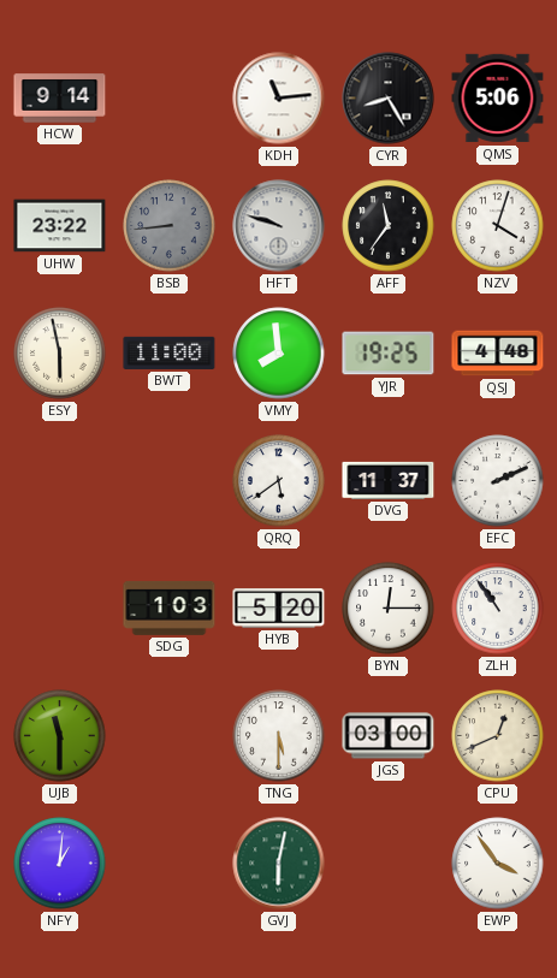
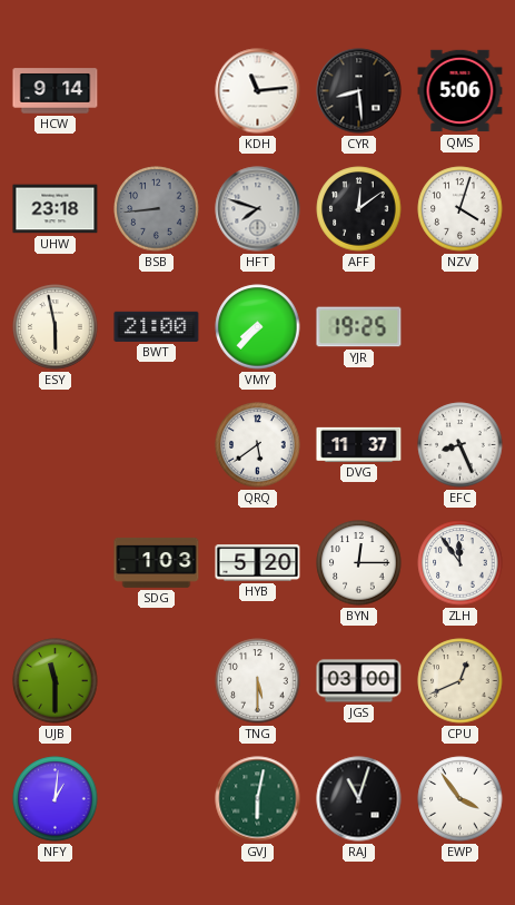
CYR: 8:25 -> 8:29 (359, 91)
UHW: 23:22 -> 23:18 (56, 209)
HFT: 9:48 -> 7:48 (258, 209)
AFF: 11:36 -> 12:09 (359, 209)
BWT: 11:00 -> 21:00 (157, 326)
VMY: 7:59 -> 7:37 (258, 327)
QSJ: 4:48 -> none (498, 354)
EFC: 2:11 -> 8:26 (460, 445)
ZLH: 10:54 -> 11:54 (460, 563)
RAJ: none -> 11:03 (359, 799)
